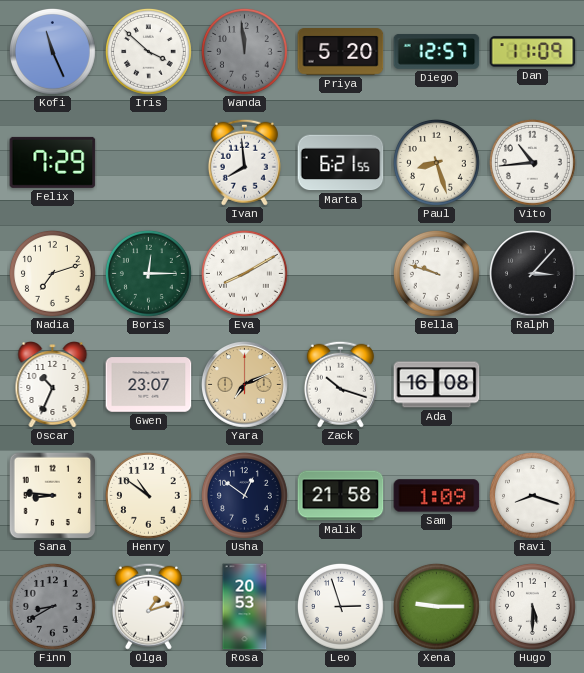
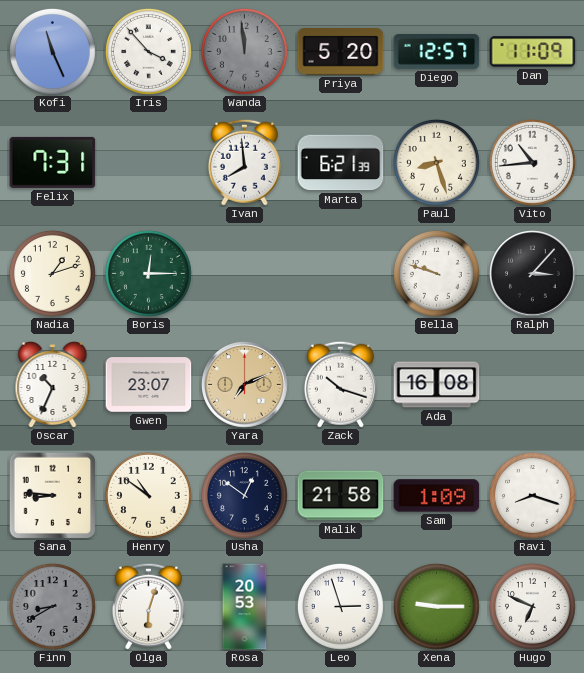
Iris: 3:52 -> 3:53 (149, 52)
Felix: 7:29 -> 7:31 (53, 162)
Marta: 6:21:55 -> 6:21:39 (341, 163)
Nadia: 7:12 -> 1:12 (53, 274)
Eva: 8:10 -> none (245, 274)
Olga: 1:12 -> 6:03 (148, 606)
Hugo: 5:30 -> 6:49 (533, 607)
